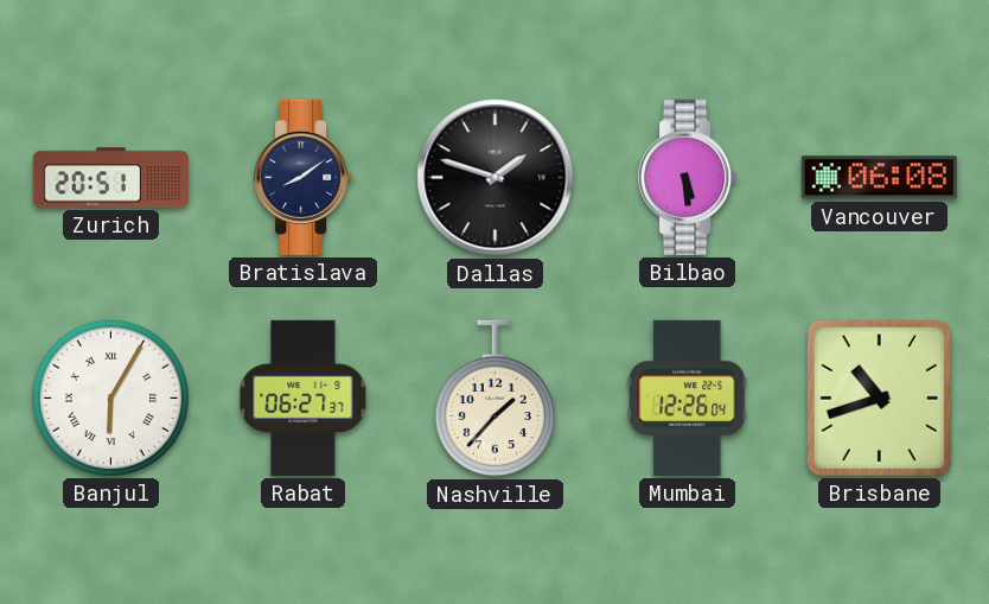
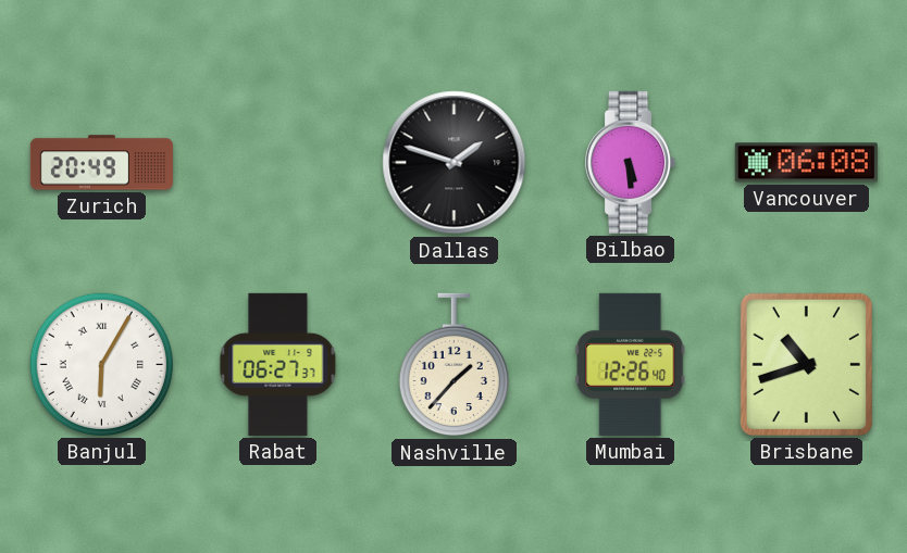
Zurich: 20:51 -> 20:49 (101, 163)
Bratislava: 8:09 -> none (304, 177)
Mumbai: 12:26:04 -> 12:26:40 (631, 364)
